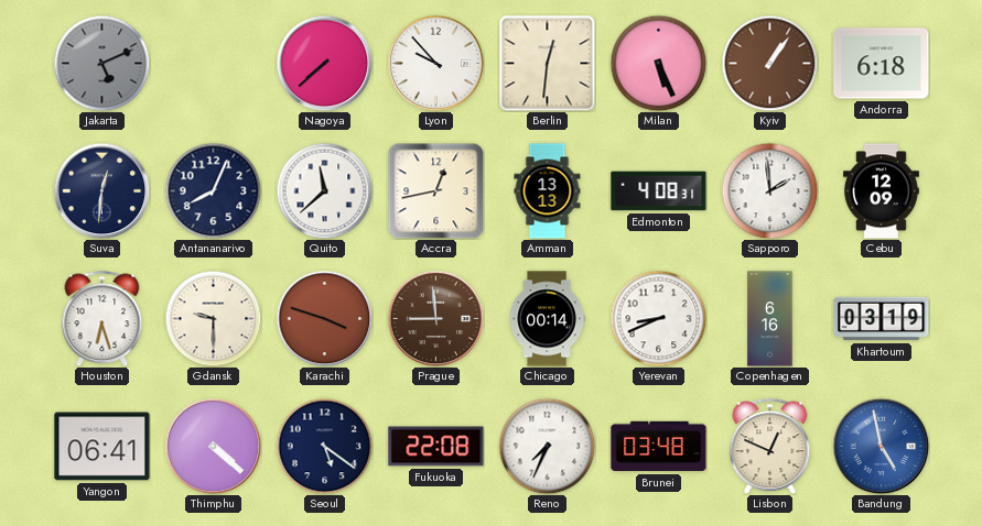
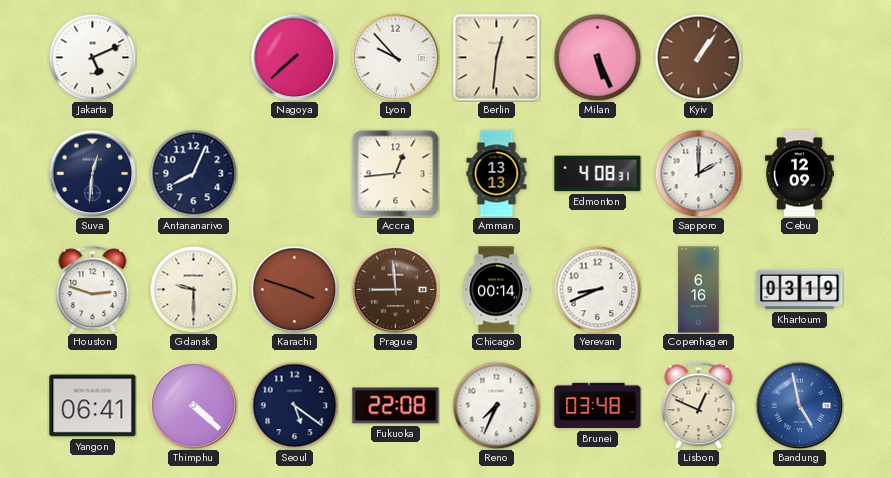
Jakarta dial: grey -> white (92, 57)
Andorra: 6:18 -> none (882, 64)
Quito: 11:38 -> none (324, 190)
Accra: 12:43 -> 12:44 (395, 173)
Sapporo: 1:59 -> 2:00 (698, 173)
Houston: 6:27 -> 2:48 (93, 289)
